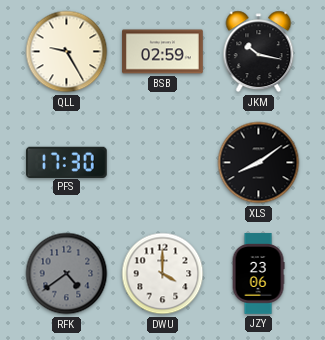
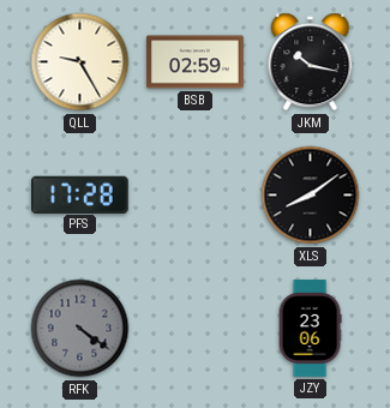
PFS: 17:30 -> 17:28 (79, 194)
RFK: 4:39 -> 4:21 (80, 329)
DWU: 4:00 -> none (163, 274)
